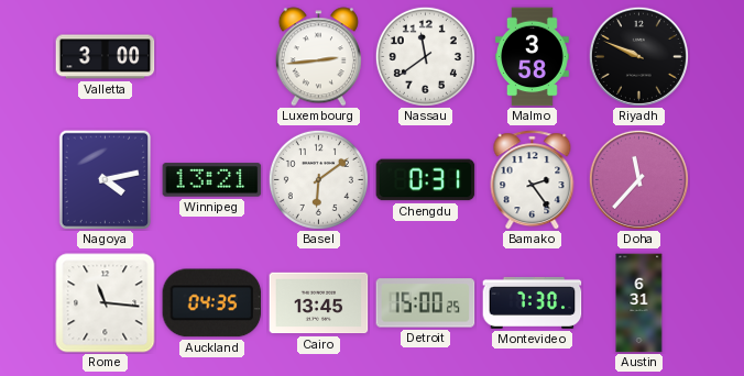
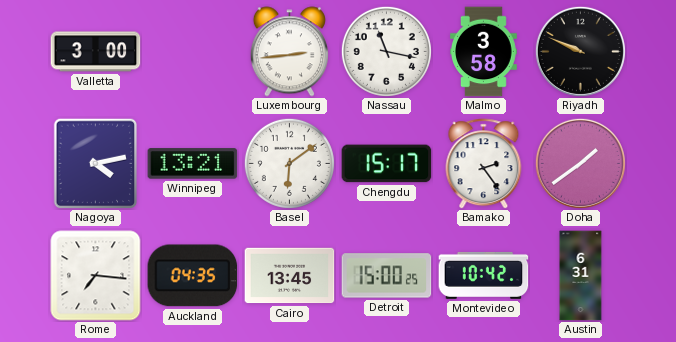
Nassau: 11:39 -> 11:17 (386, 51)
Chengdu: 0:31 -> 15:17 (387, 164)
Doha: 11:37 -> 1:39 (580, 163)
Rome: 11:16 -> 7:16 (96, 276)
Montevideo: 7:30 -> 10:42 (484, 275)
